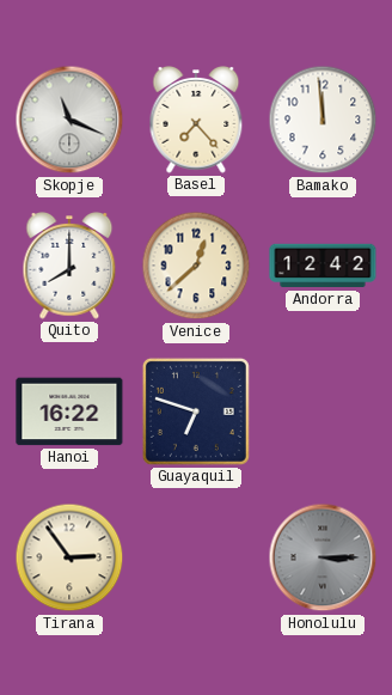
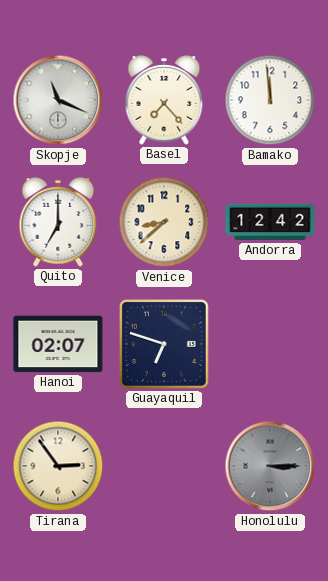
Quito: 8:00 -> 7:00 (58, 223)
Venice: 12:38 -> 8:38 (164, 222)
Hanoi: 16:22 -> 02:07 (58, 344)
